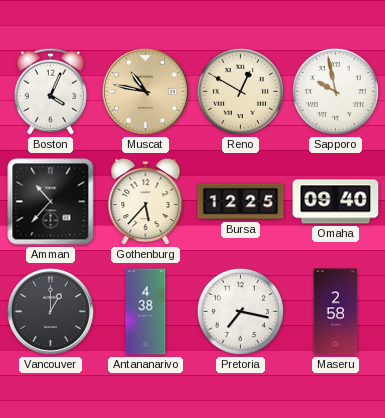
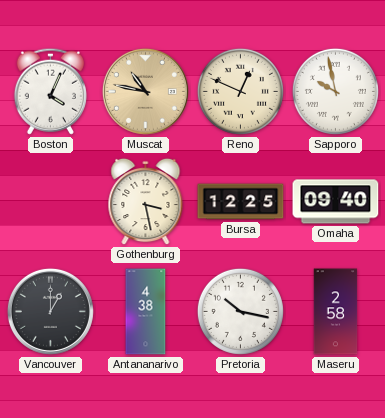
Reno: 12:50 -> 12:49 (240, 91)
Amman: 10:37 -> none (51, 202)
Gothenburg: 5:37 -> 3:28 (146, 202)
Pretoria: 7:17 -> 10:17 (240, 311)
